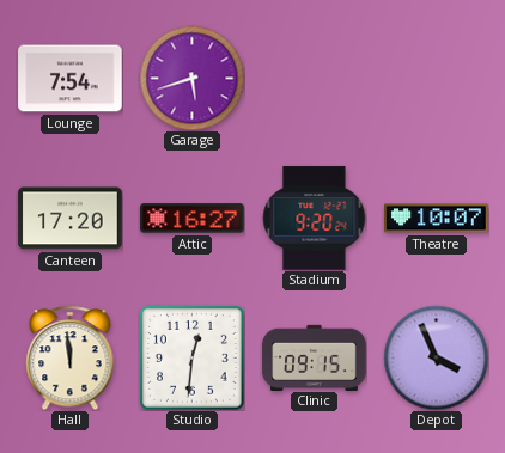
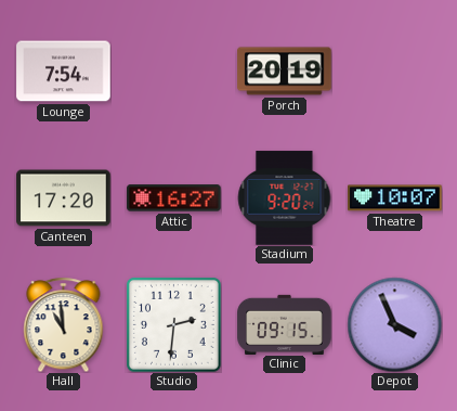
Garage: 5:42 -> none (191, 78)
Porch: none -> 20:19 (285, 72)
Hall: 11:59 -> 10:59 (64, 324)
Studio: 12:31 -> 2:31 (173, 324)
